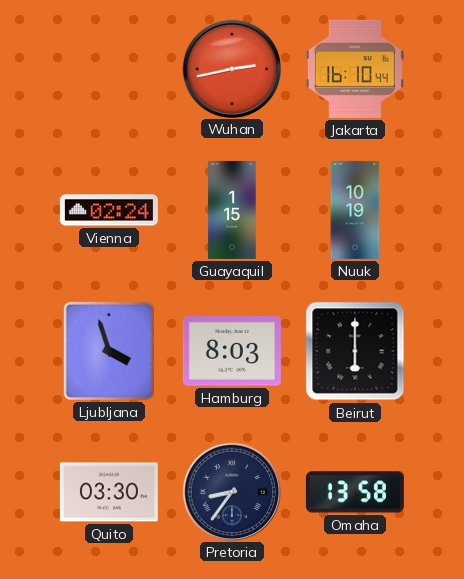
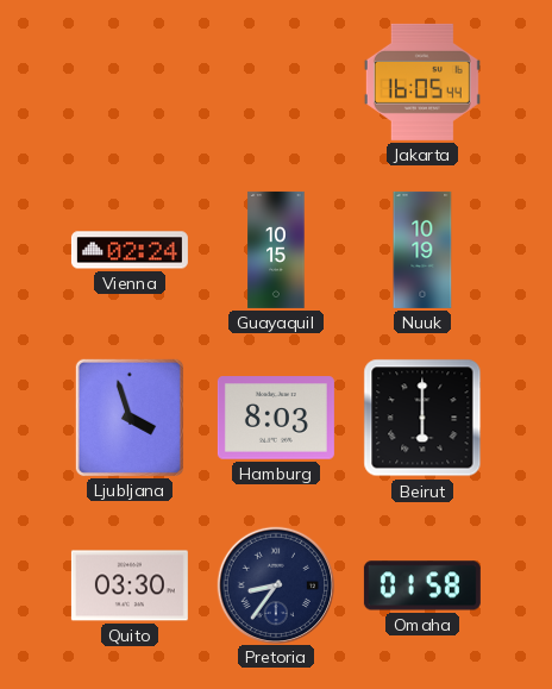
Wuhan: 2:43 -> none (231, 68)
Jakarta: 16:10 -> 16:05 (422, 82)
Guayaquil: 1:15 -> 10:15 (276, 250)
Omaha: 13:58 -> 01:58 (422, 585)
